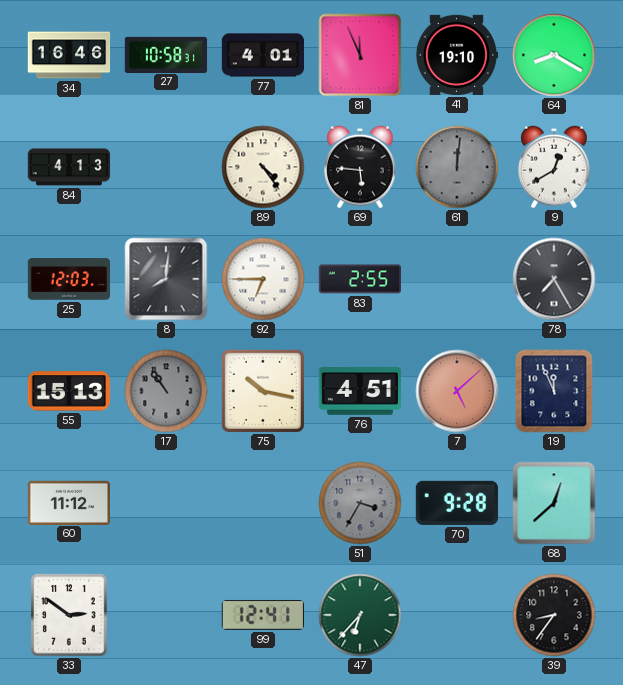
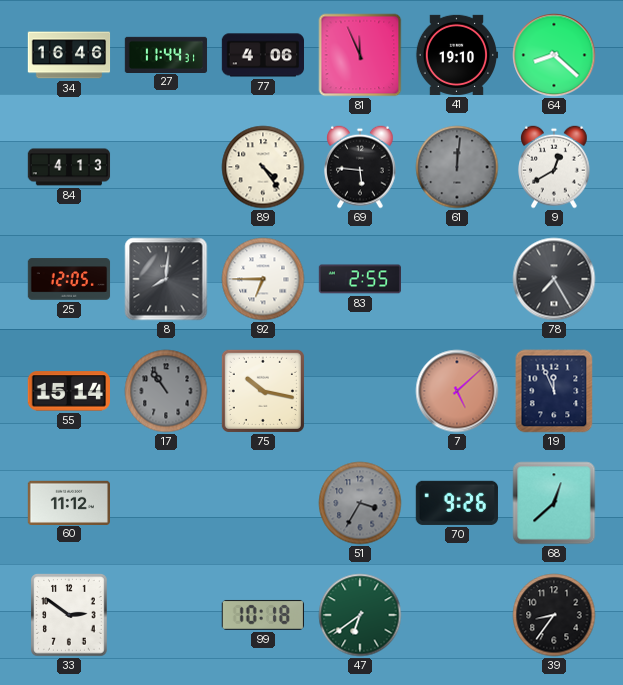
27: 10:58 -> 11:44 (166, 54)
77: 4:01 -> 4:06 (262, 55)
64: 8:20 -> 8:22 (554, 55)
25: 12:03 -> 12:05 (69, 279)
55: 15:13 -> 15:14 (69, 391)
76: 4:51 -> none (359, 392)
70: 9:28 -> 9:26 (457, 503)
99: 12:41 -> 10:18 (262, 615)
47: 6:37 -> 6:39 (360, 615)
